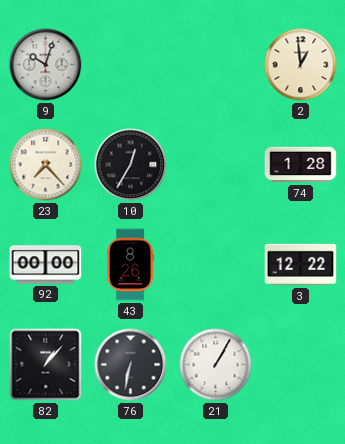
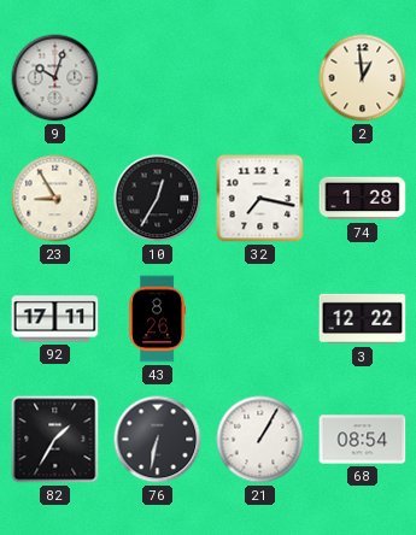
23: 7:23 -> 8:55 (55, 199)
32: none -> 7:17 (260, 199)
92: 00:00 -> 17:11 (55, 319)
82: 1:07 -> 1:35 (55, 440)
68: none -> 08:54 (363, 440)
